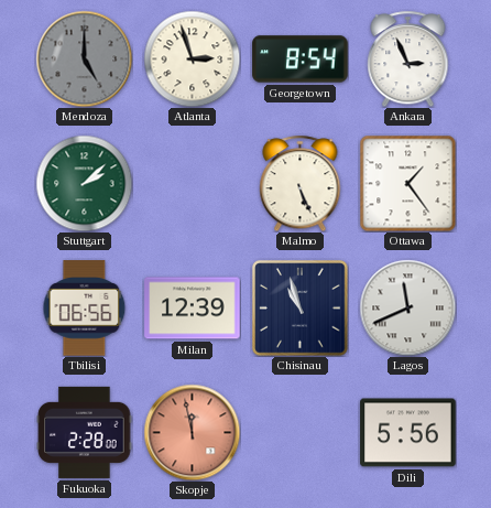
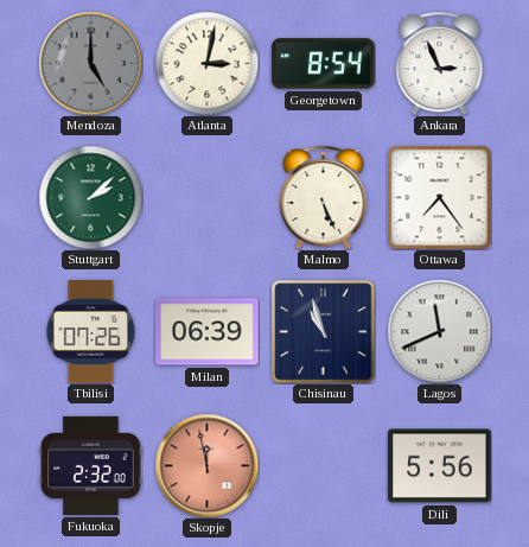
Atlanta: 2:57 -> 3:02 (206, 63)
Ottawa: 1:24 -> 7:24 (439, 197)
Tbilisi: 06:56 -> 07:26 (91, 332)
Milan: 12:39 -> 06:39 (208, 332)
Fukuoka: 2:28 -> 2:32 (91, 465)
